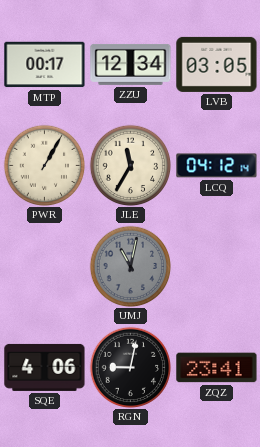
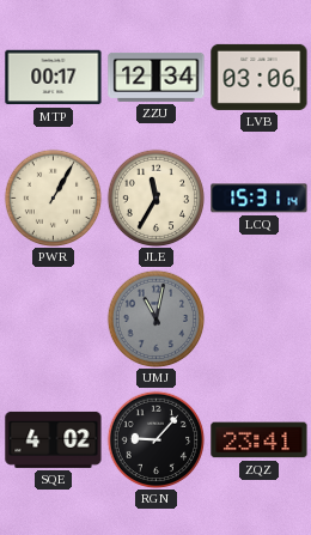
LVB: 03:05 -> 03:06 (260, 77)
LCQ: 04:12 -> 15:31 (260, 199)
SQE: 4:06 -> 4:02 (54, 439)
RGN: 9:02 -> 9:07 (155, 439)
